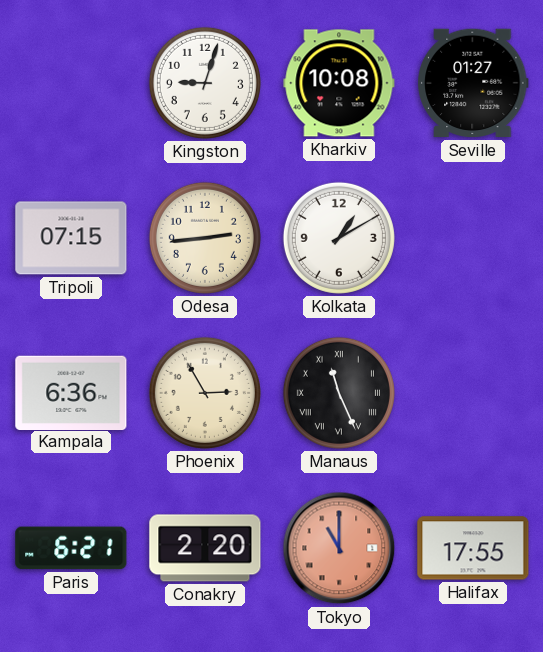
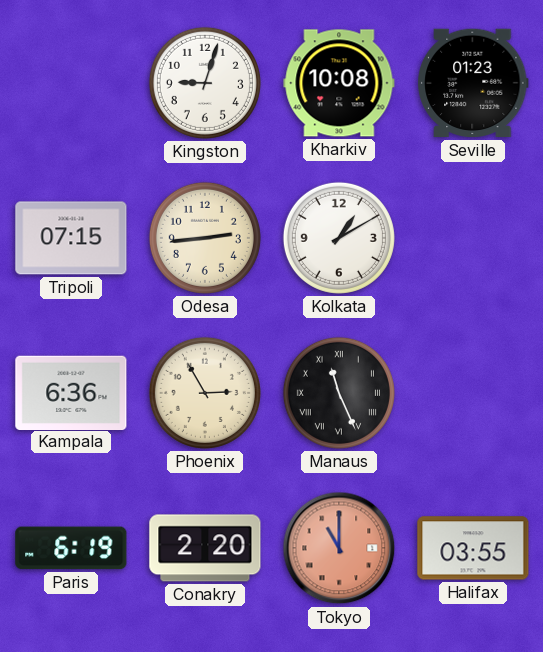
Seville: 01:27 -> 01:23 (473, 83)
Paris: 6:21 -> 6:19 (71, 548)
Halifax: 17:55 -> 03:55 (473, 548)
